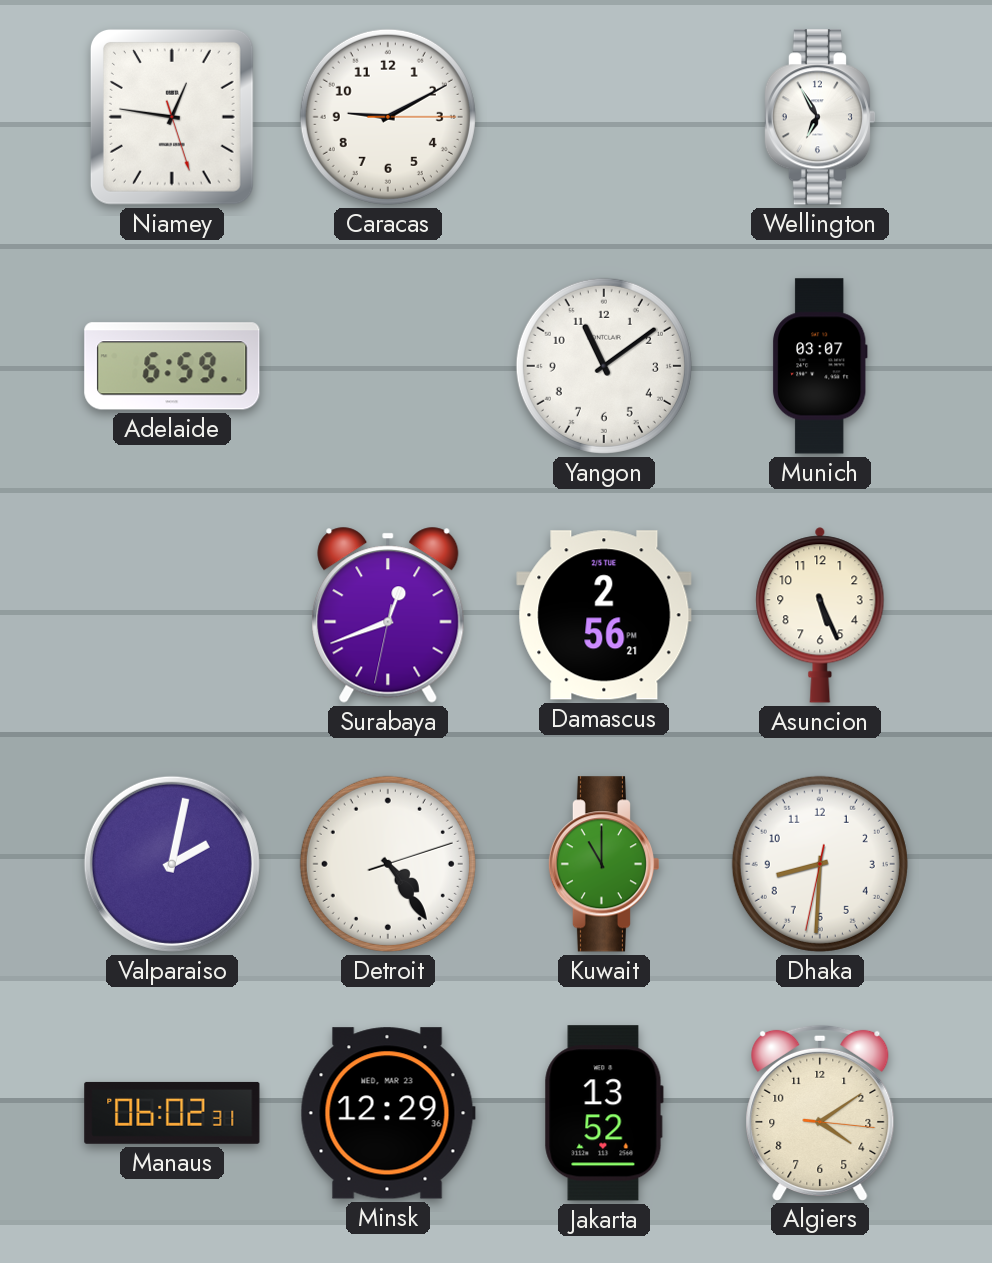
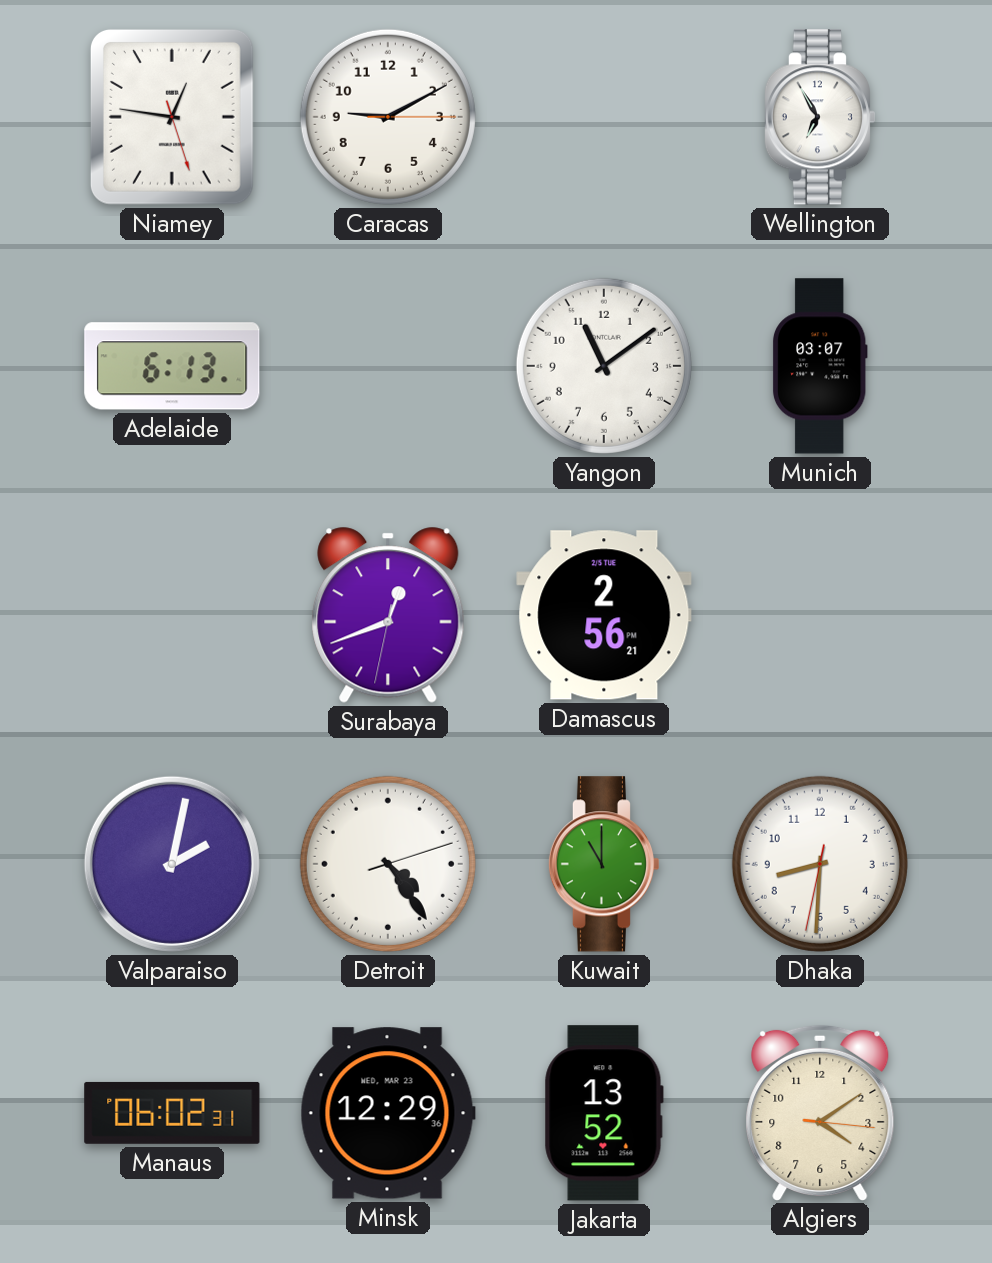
Adelaide: 6:59 -> 6:13 (172, 366)
Asuncion: 5:26 -> none (820, 615)
